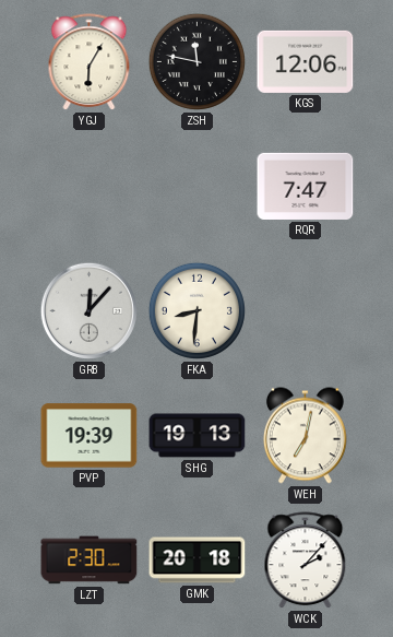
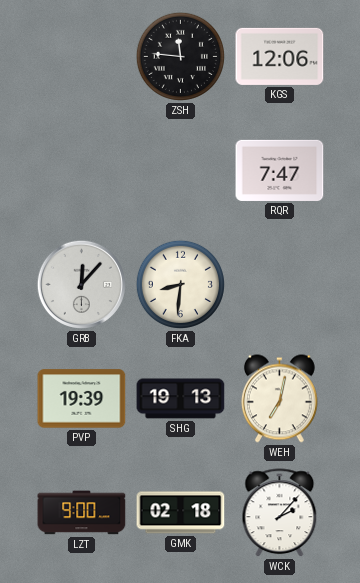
YGJ: 6:05 -> none (90, 62)
ZSH: 11:47 -> 11:46 (180, 56)
LZT: 2:30 -> 9:00 (82, 513)
GMK: 20:18 -> 02:18 (181, 513)
